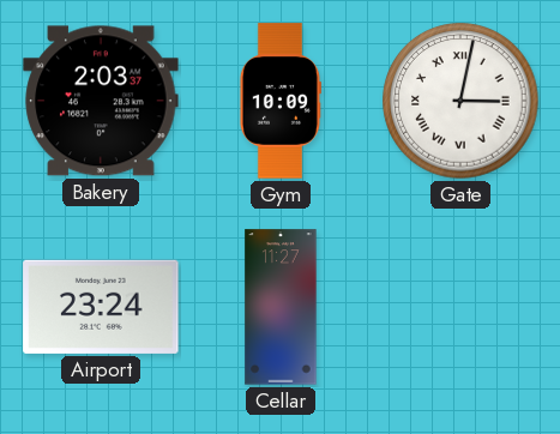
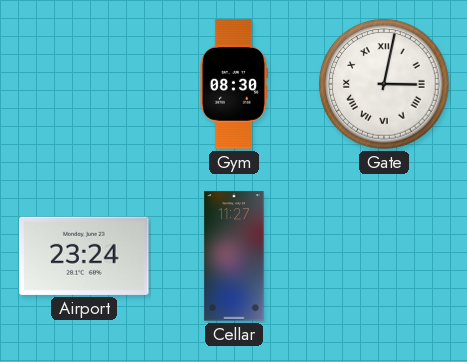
Bakery: 2:03 -> none (101, 101)
Gym: 10:09 -> 08:30 (233, 84)
